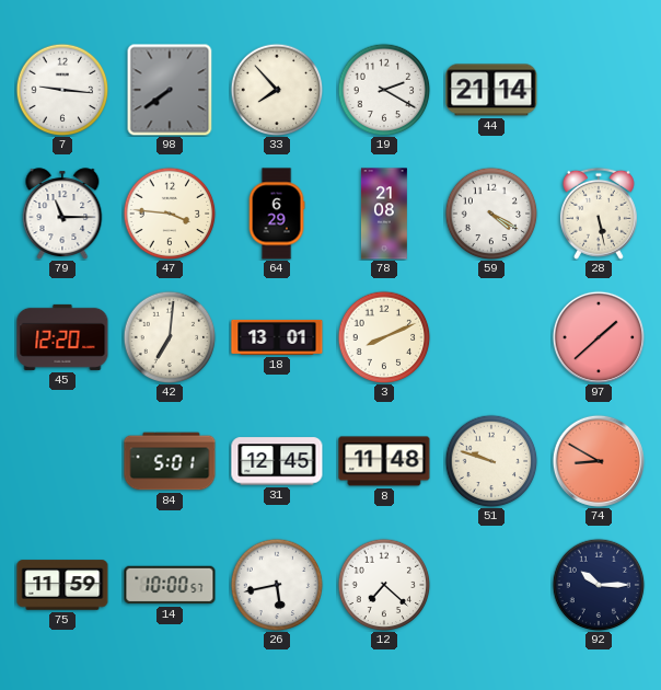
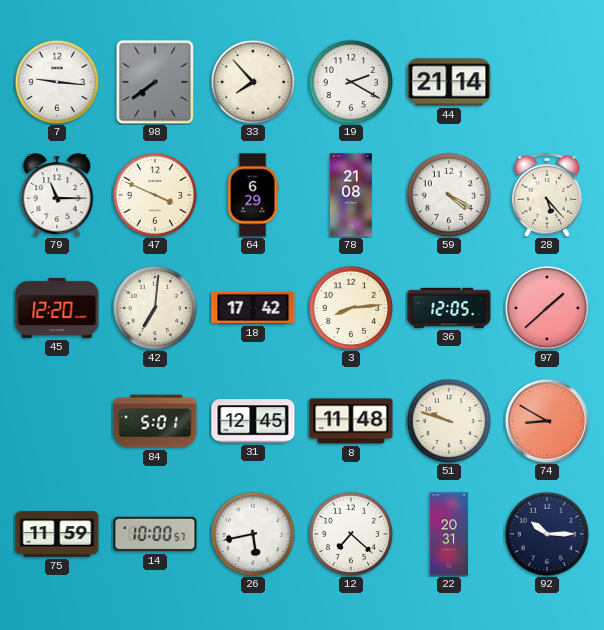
47: 3:46 -> 3:49 (155, 195)
28: 5:28 -> 5:23 (547, 195)
18: 13:01 -> 17:42 (253, 308)
3: 8:11 -> 8:14 (351, 308)
36: none -> 12:05 (449, 308)
22: none -> 20:31 (449, 534)
